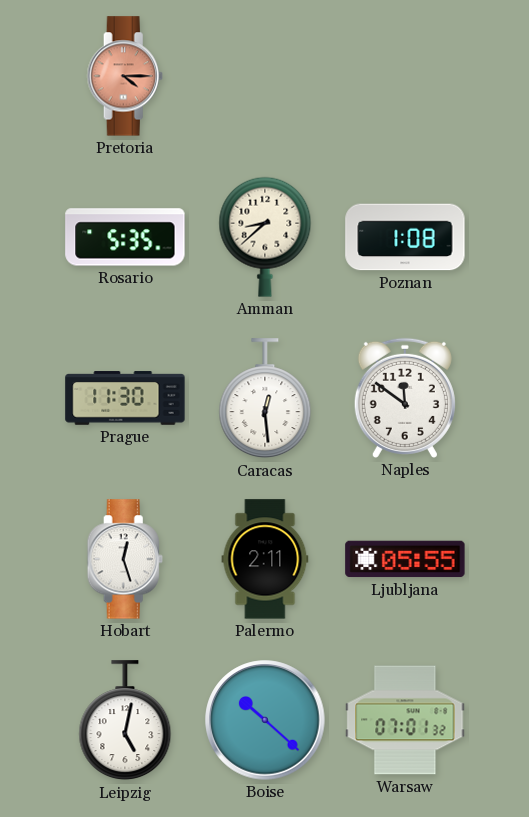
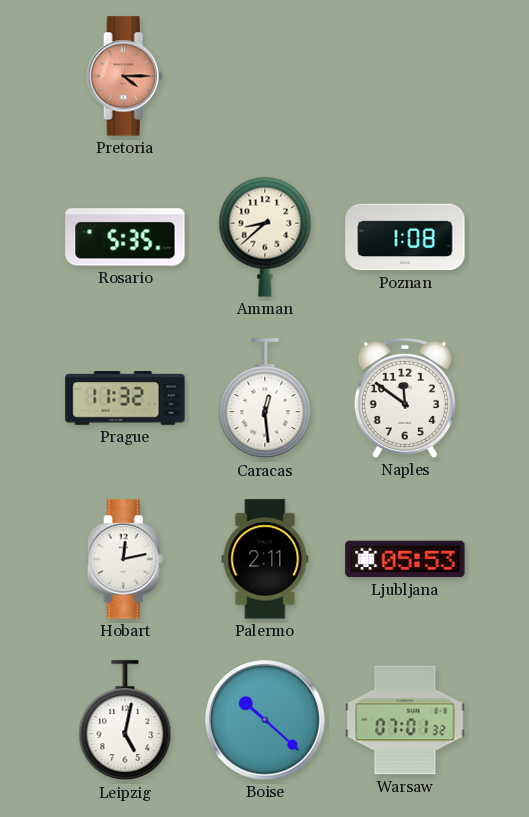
Prague: 11:30 -> 11:32 (125, 398)
Hobart: 12:27 -> 12:13 (125, 559)
Ljubljana: 05:55 -> 05:53 (405, 559)
